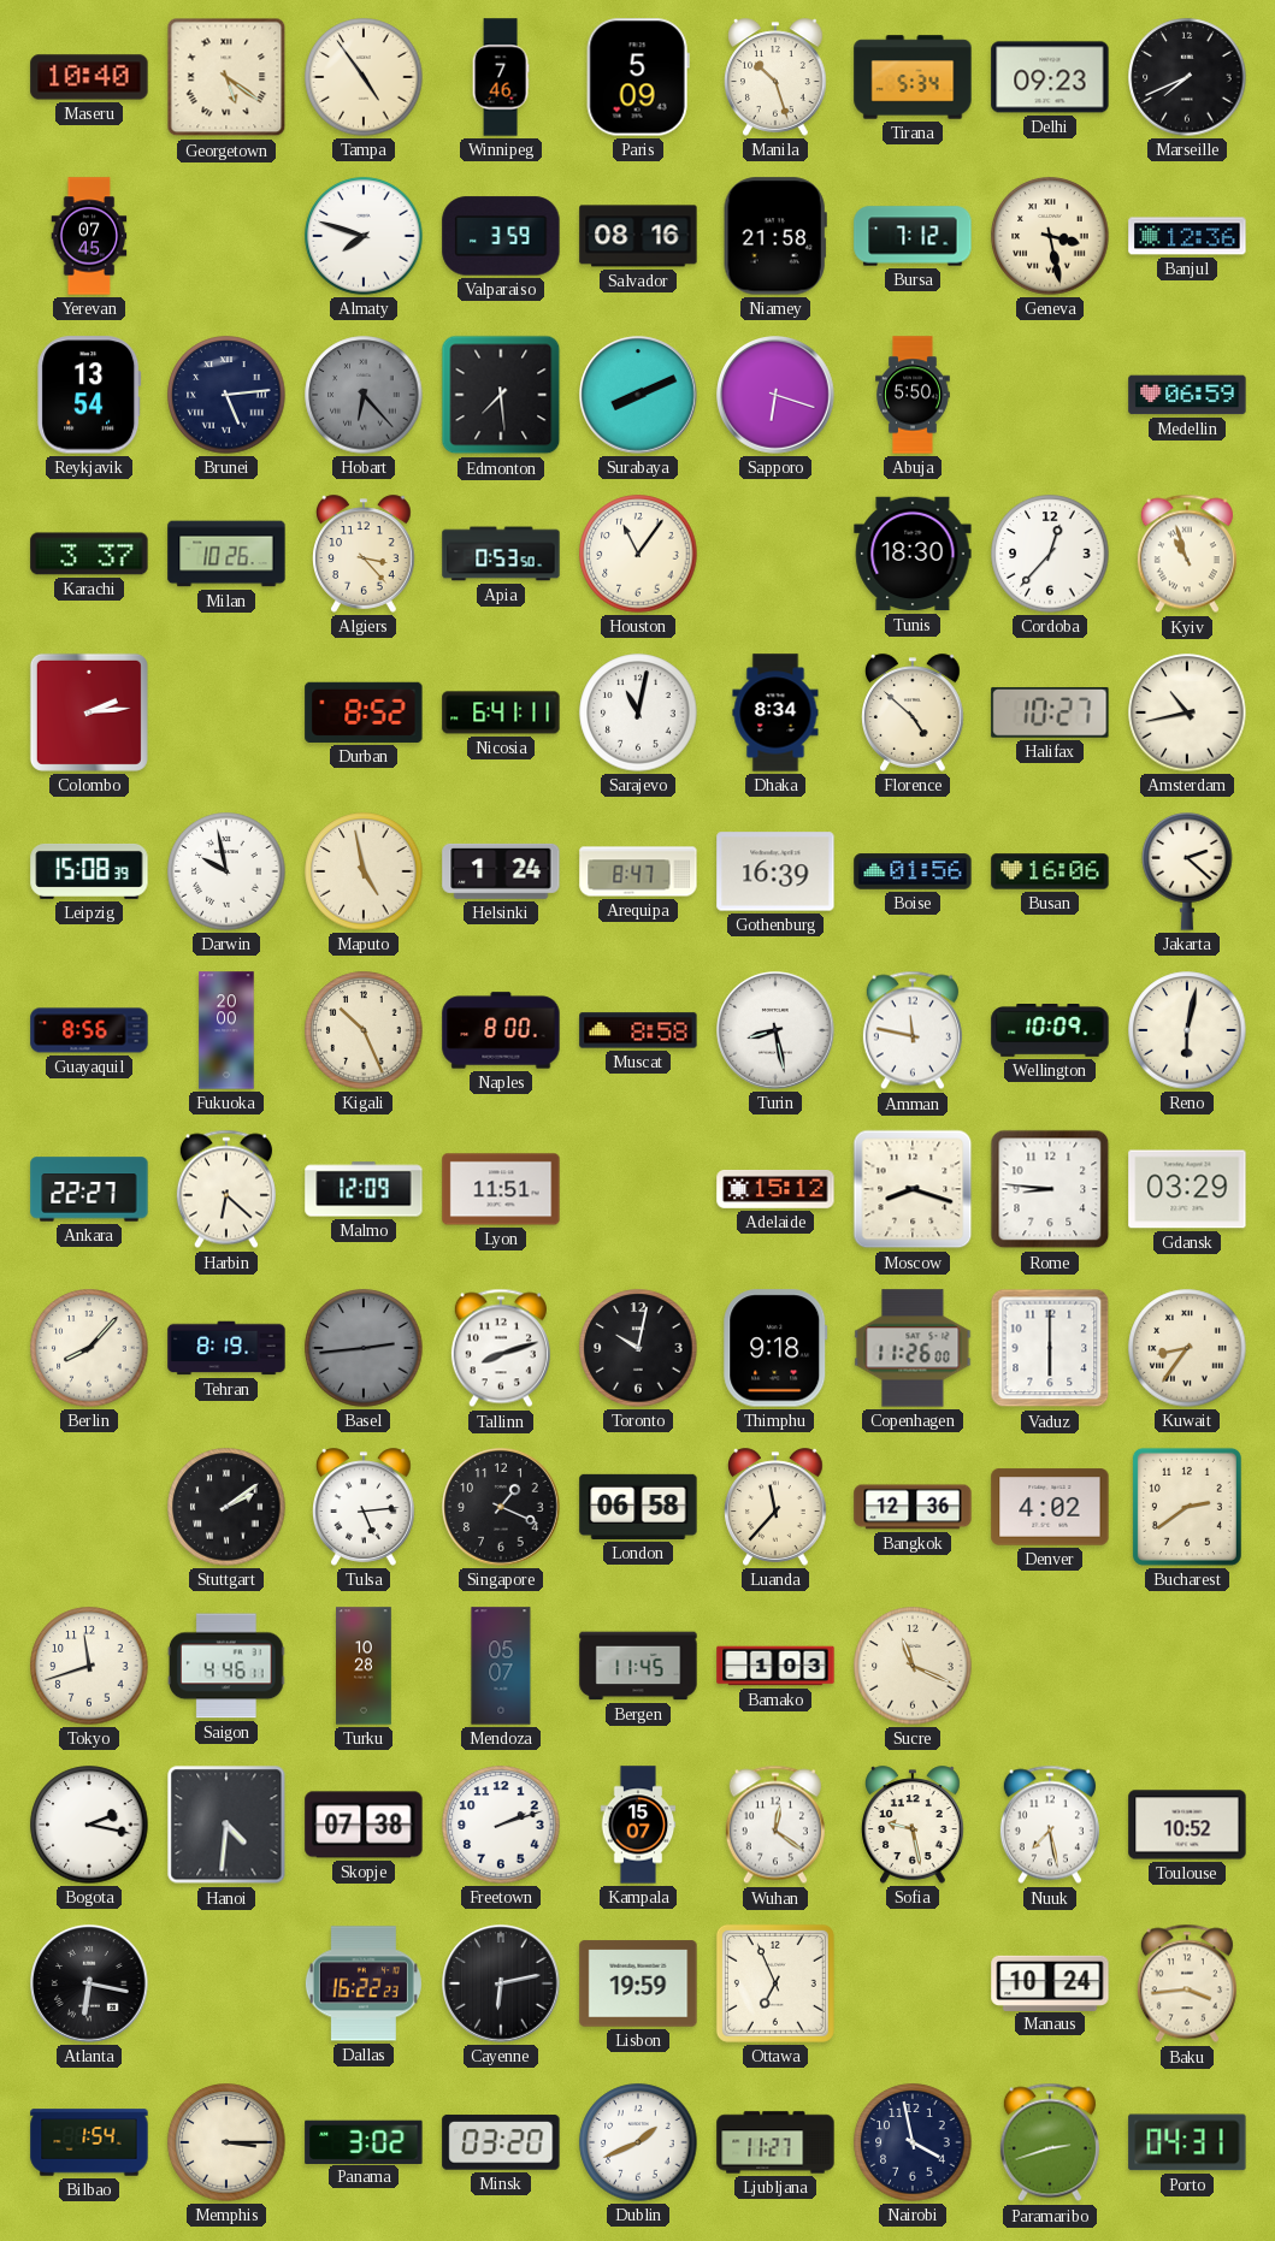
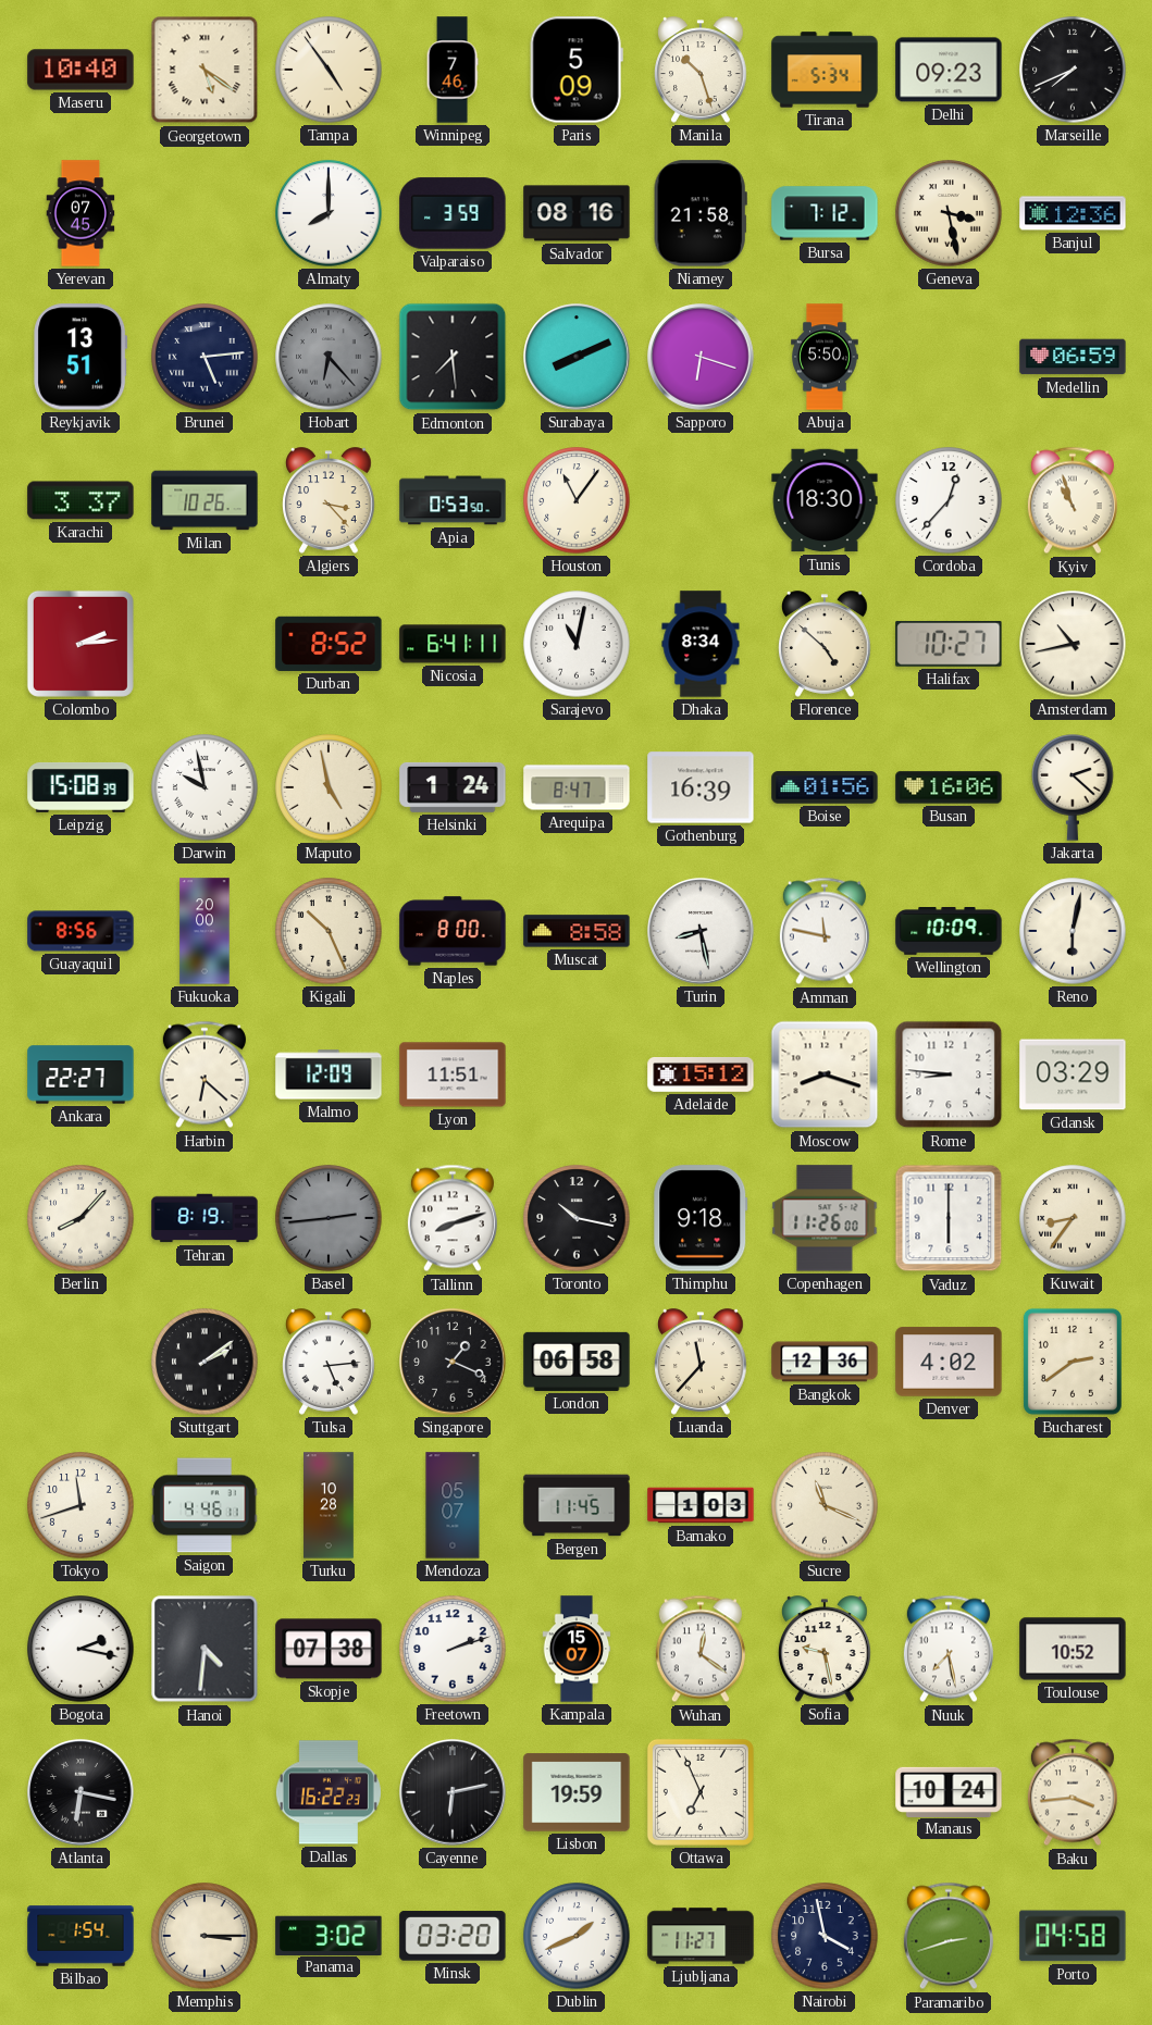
Almaty: 7:48 -> 8:00 (329, 213)
Reykjavik: 13:54 -> 13:51 (80, 357)
Toronto: 10:02 -> 10:17 (577, 1218)
Porto: 04:31 -> 04:58 (1073, 1936)
